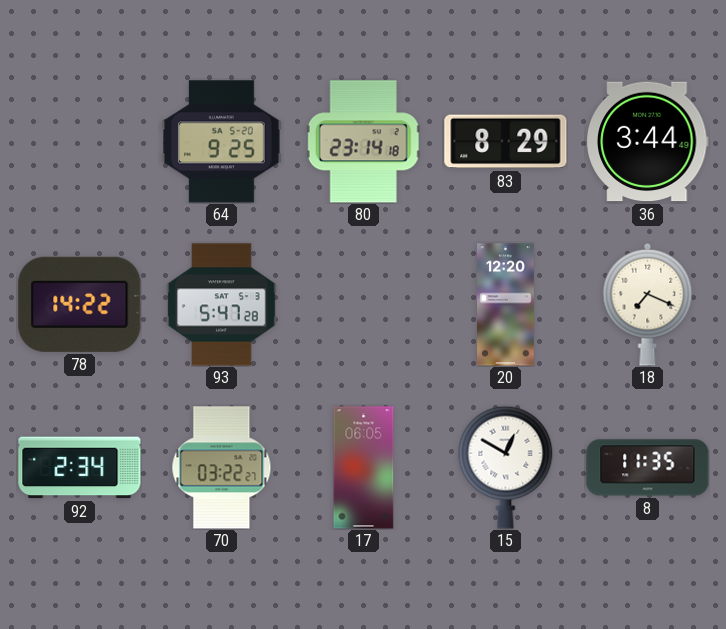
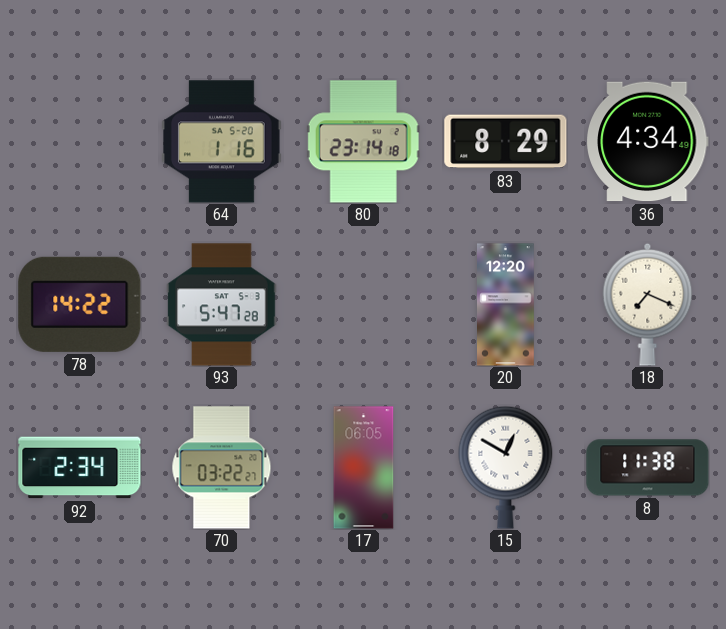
64: 9:25 -> 1:16 (222, 142)
36: 3:44 -> 4:34 (648, 142)
8: 11:35 -> 11:38 (648, 468)
